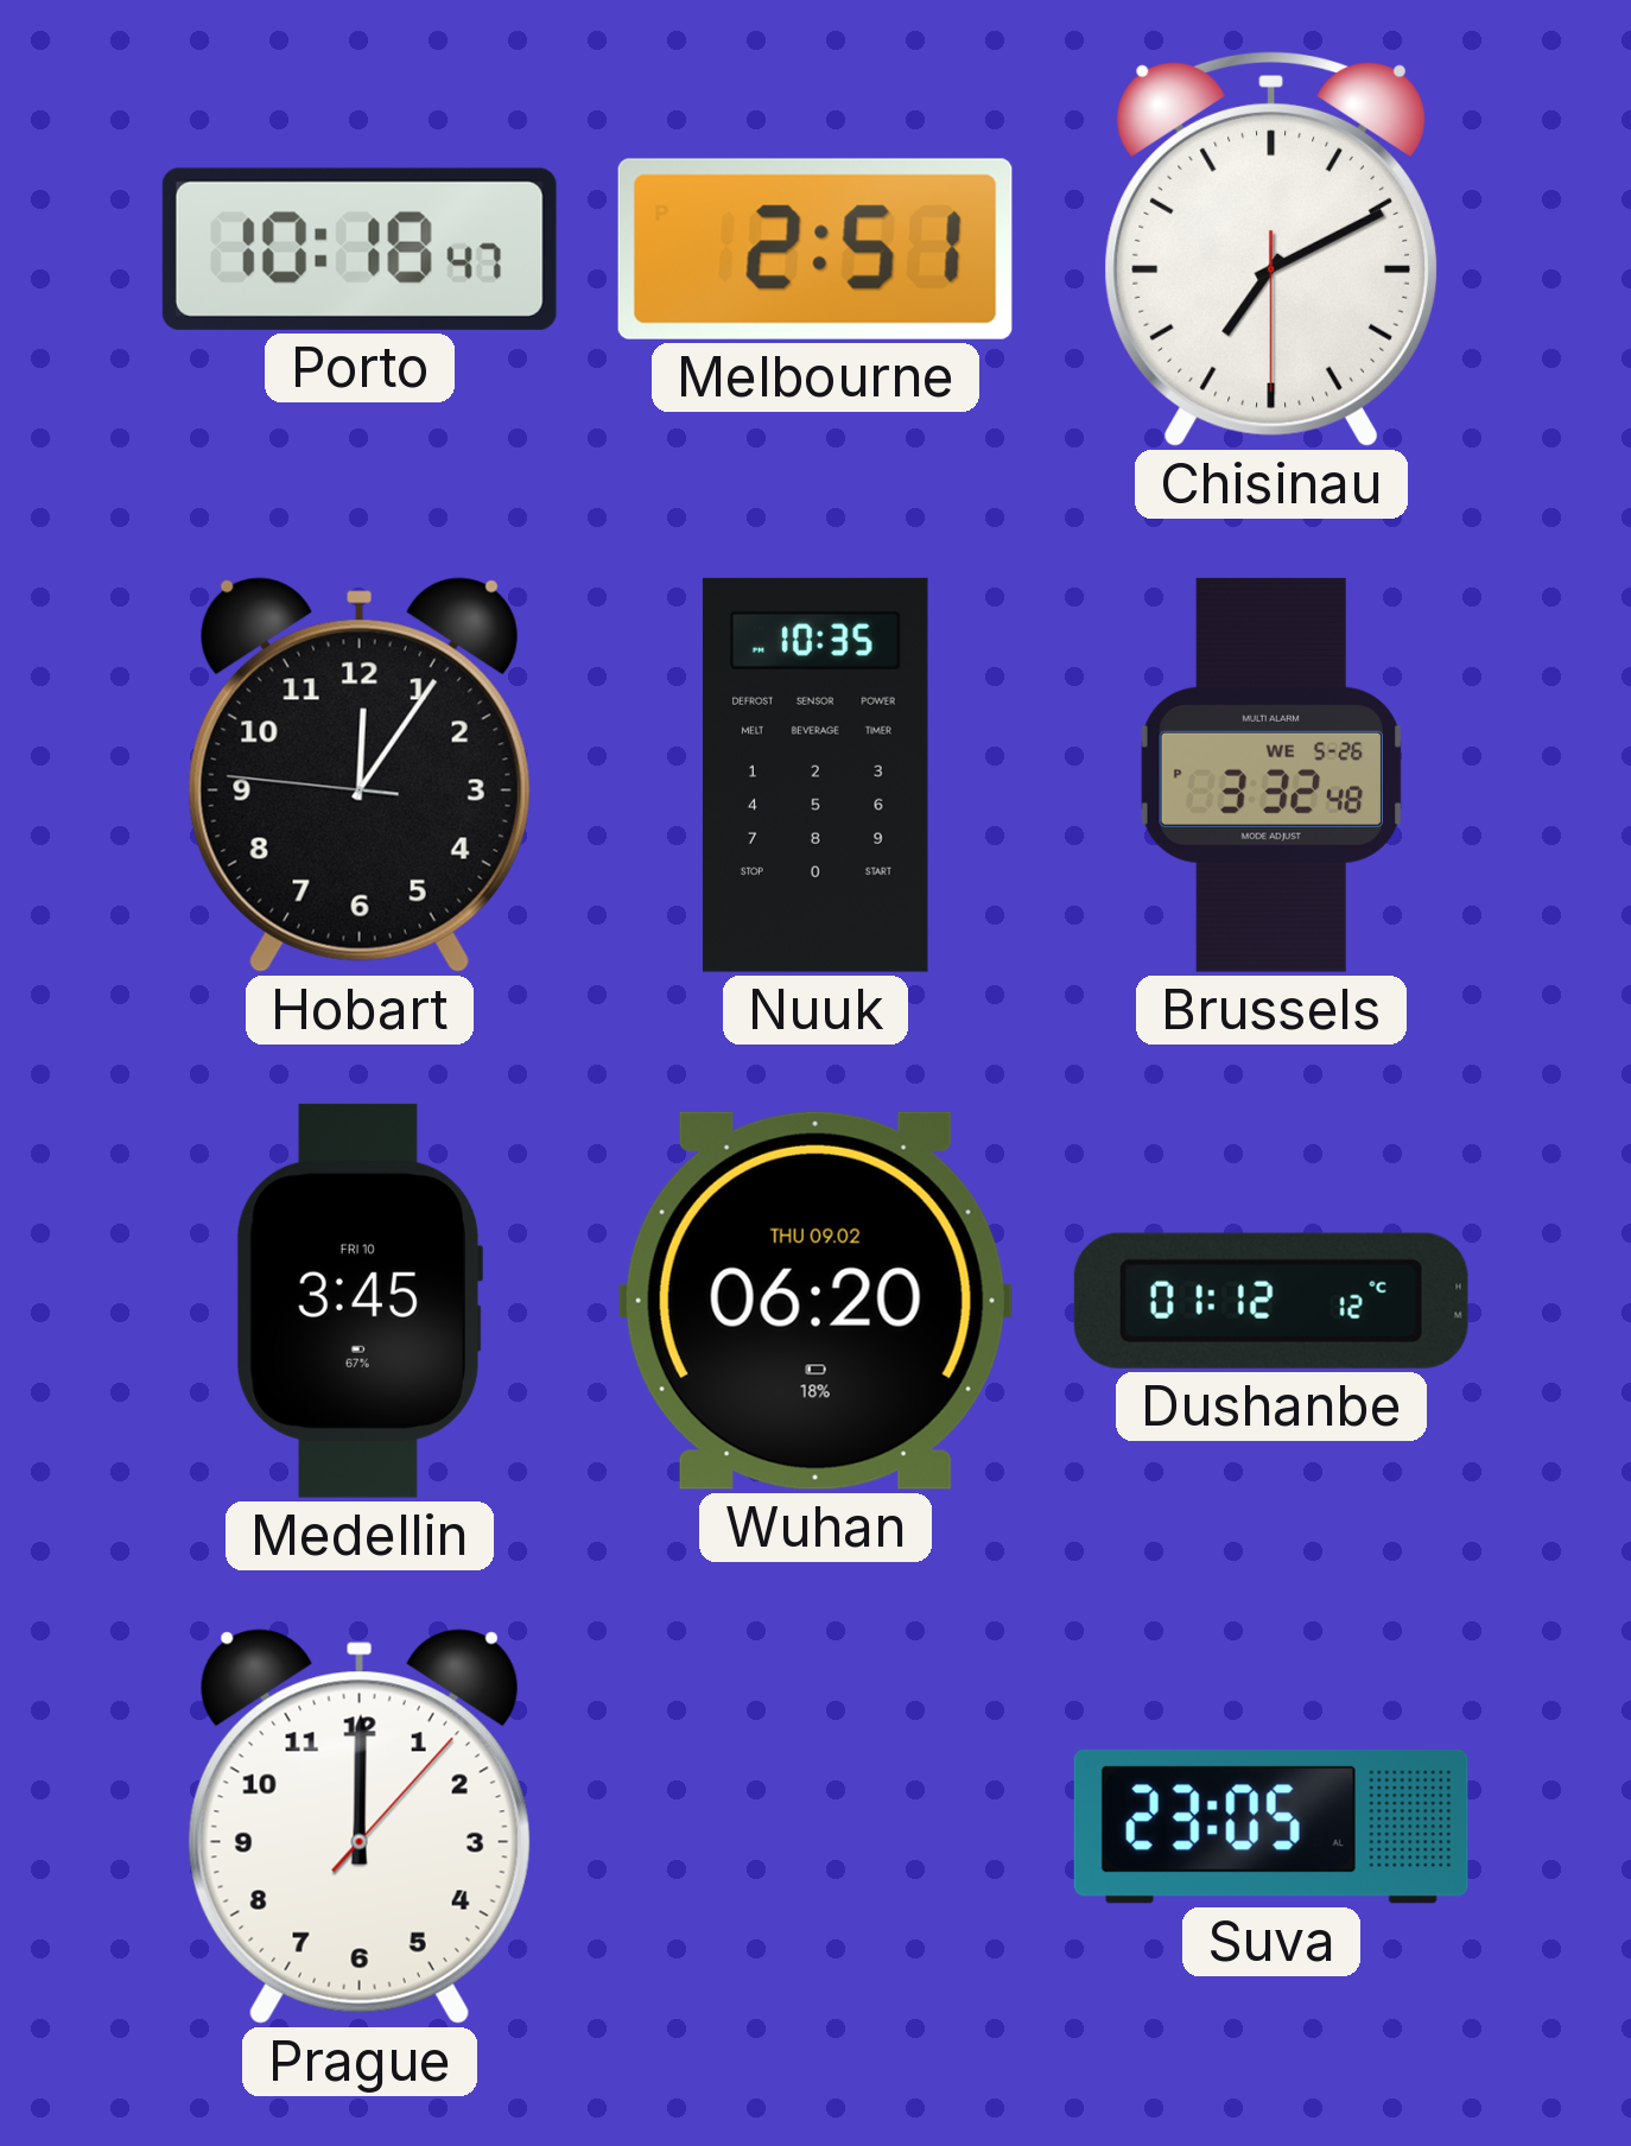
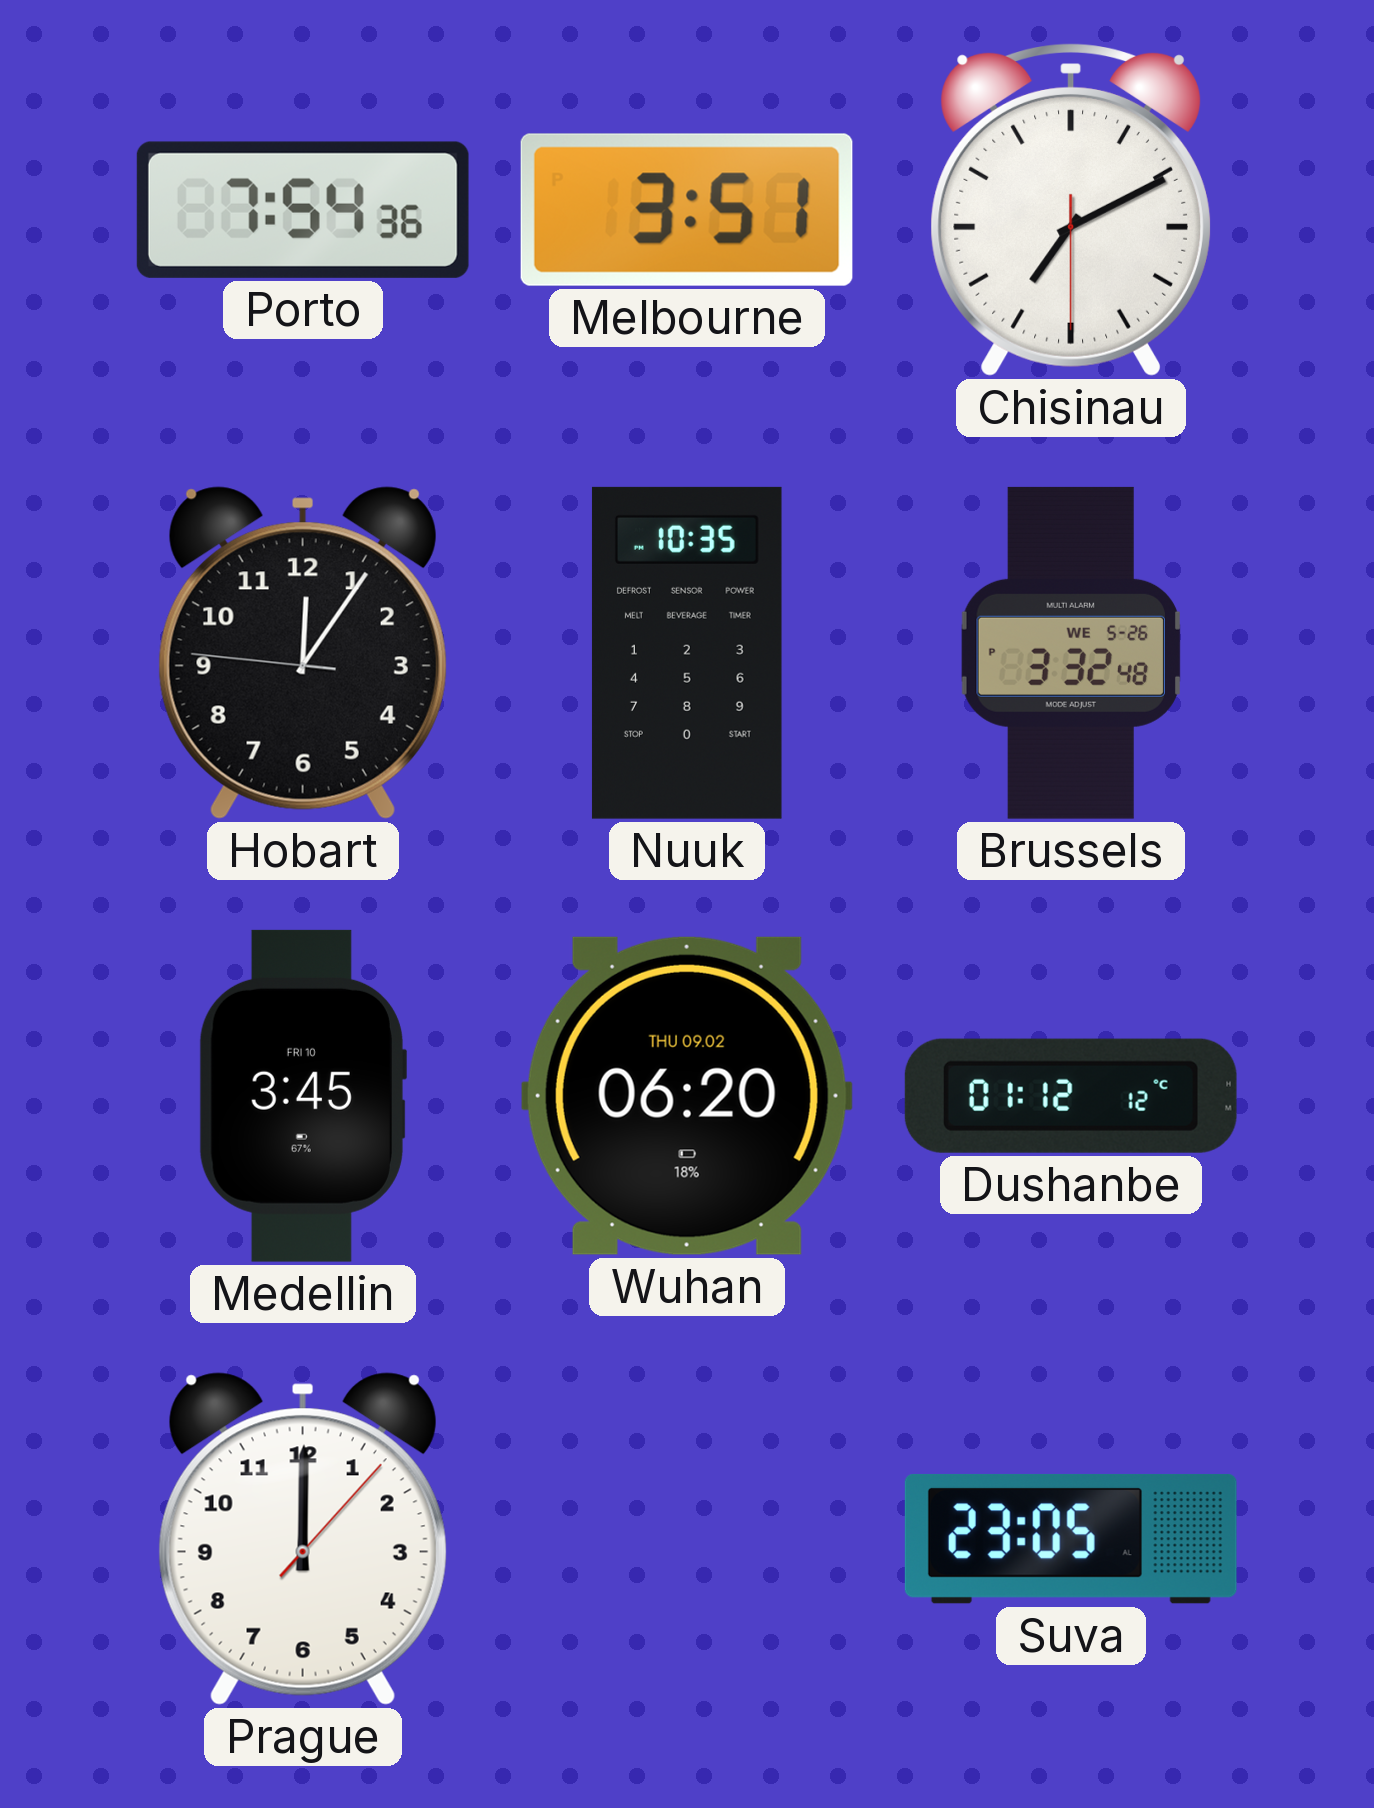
Porto: 10:18 -> 7:54 (303, 210)
Melbourne: 2:51 -> 3:51 (687, 210)
